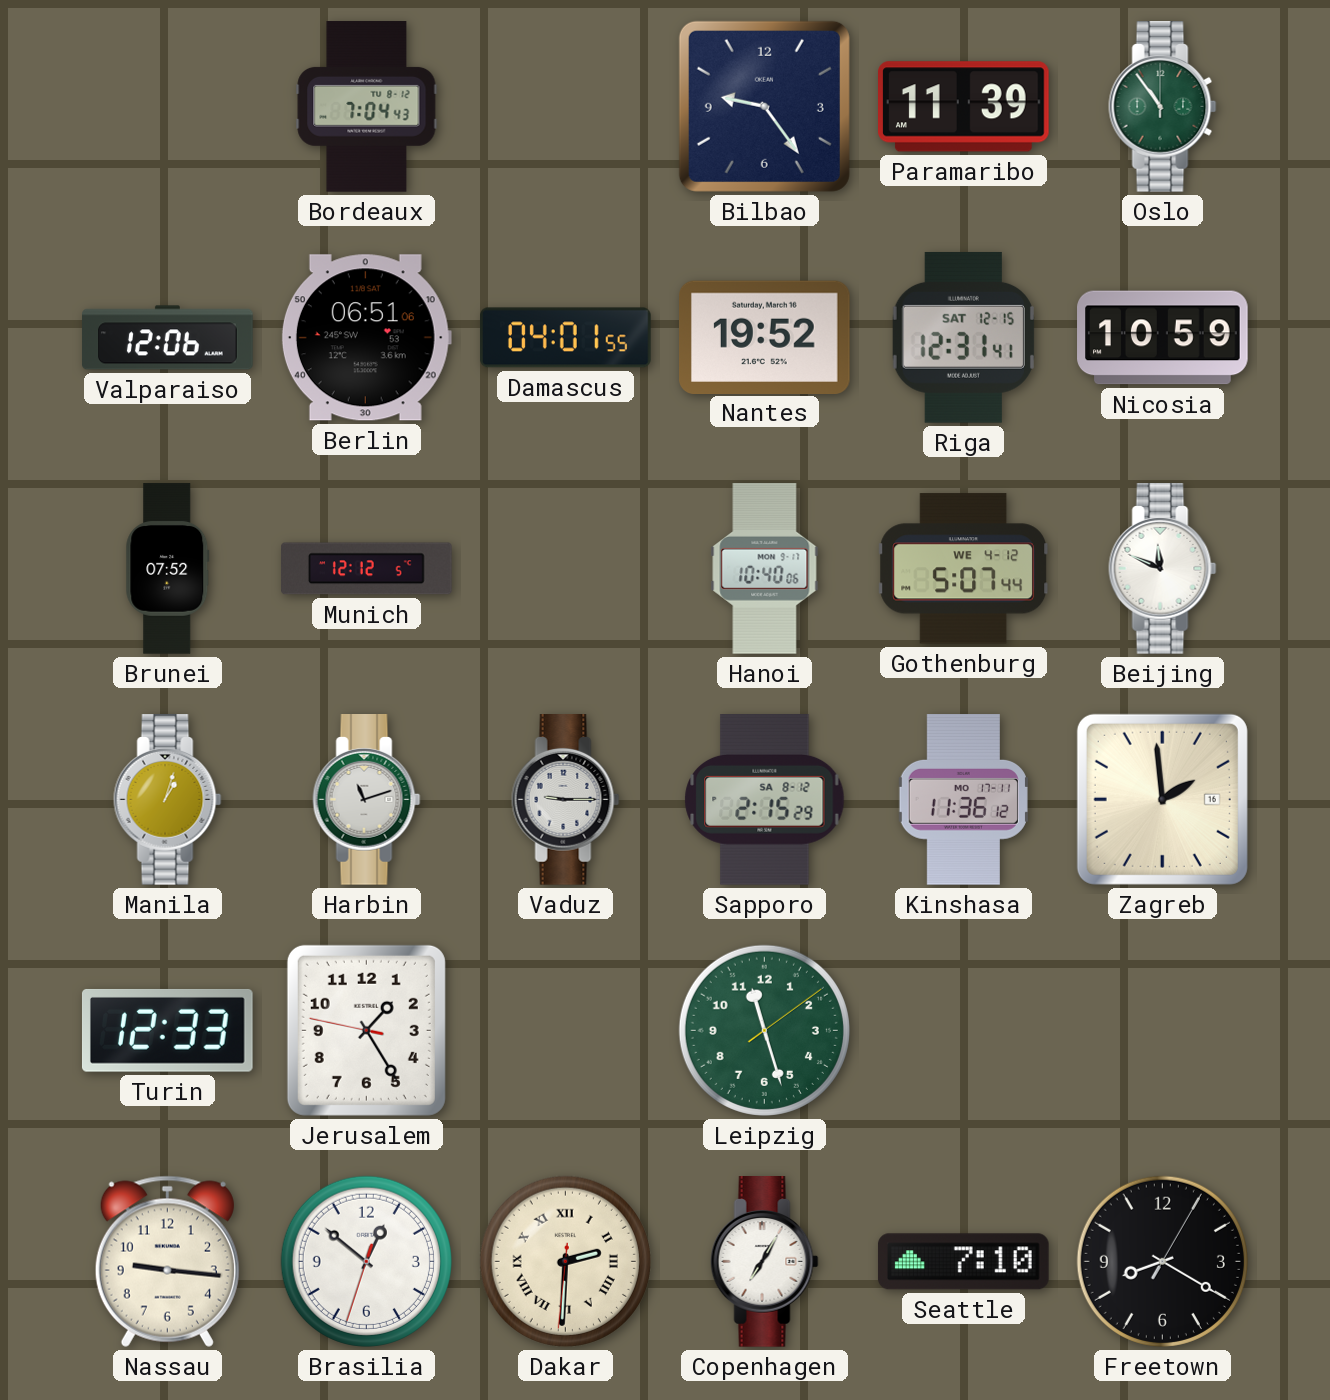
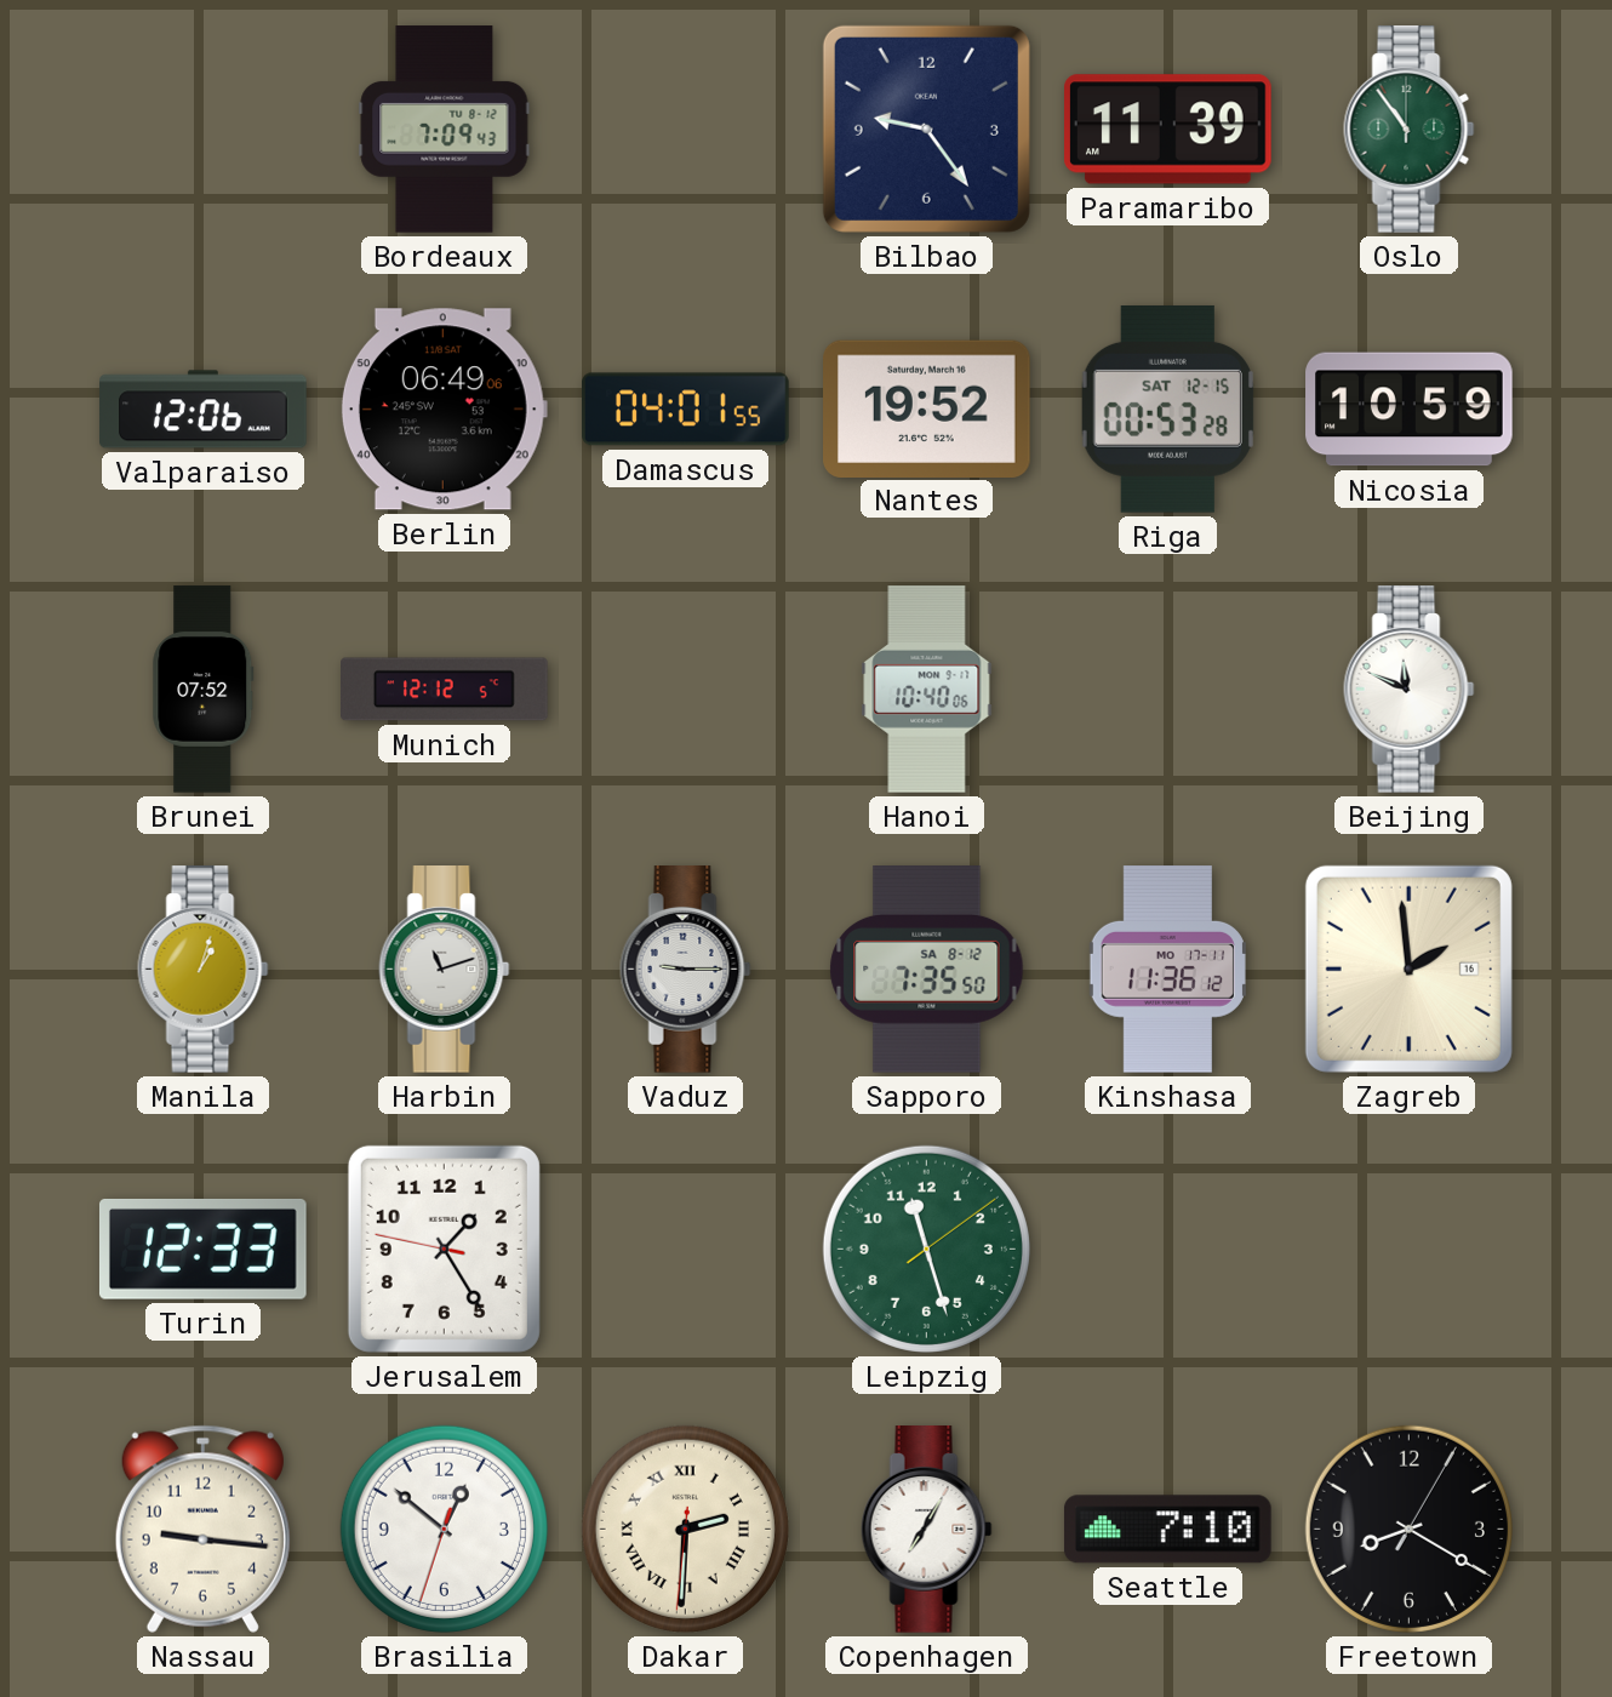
Bordeaux: 7:04 -> 7:09 (445, 130)
Berlin: 06:51 -> 06:49 (444, 410)
Riga: 12:31 -> 00:53 (1167, 408)
Gothenburg: 5:07 -> none (963, 569)
Sapporo: 2:15 -> 7:35 (927, 970)
